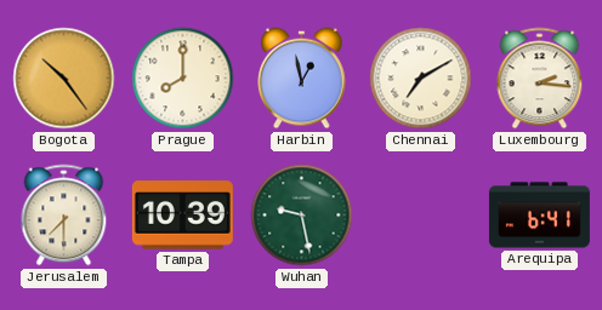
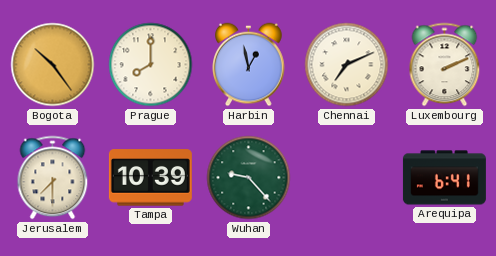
Chennai: 7:10 -> 7:11 (347, 65)
Luxembourg: 2:16 -> 2:11 (445, 65)
Wuhan: 9:28 -> 9:23 (249, 178)
